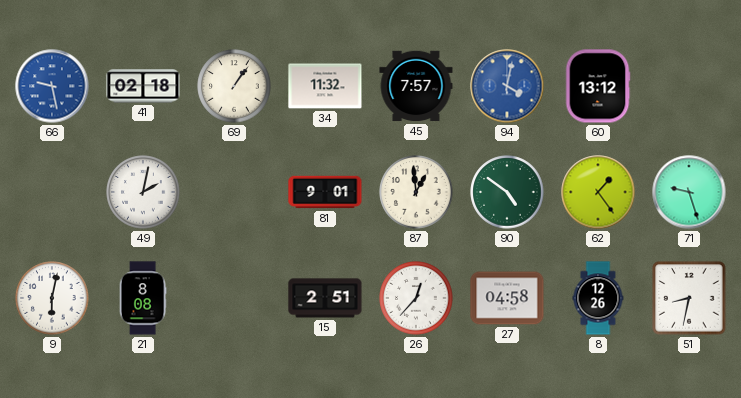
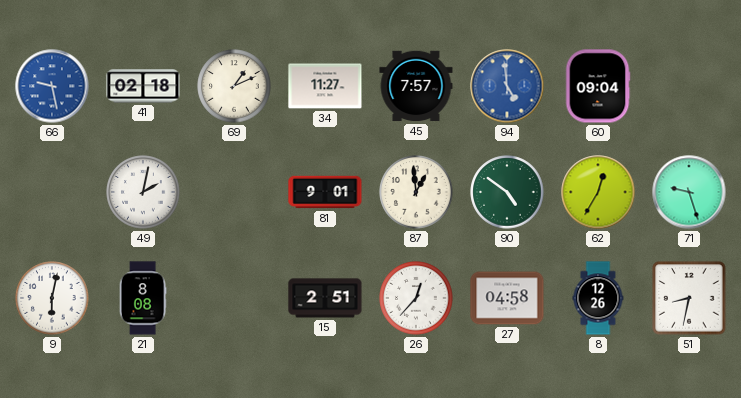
69: 1:06 -> 1:11 (234, 86)
34: 11:32 -> 11:27 (325, 86)
94: 4:02 -> 4:59 (507, 86)
60: 13:12 -> 09:04 (598, 86)
62: 1:24 -> 12:35 (598, 192)
